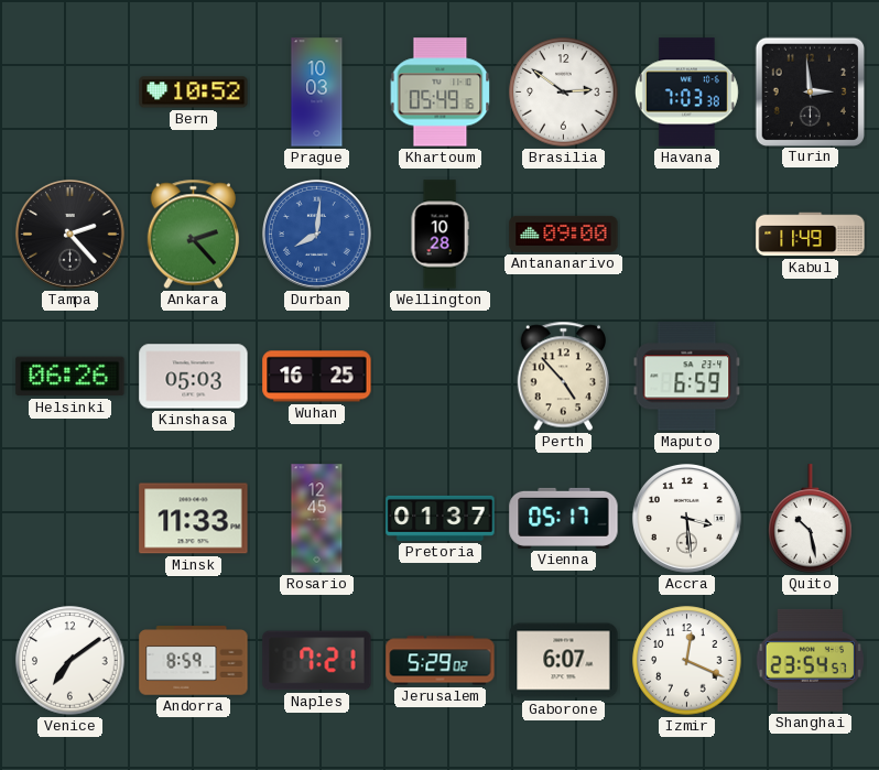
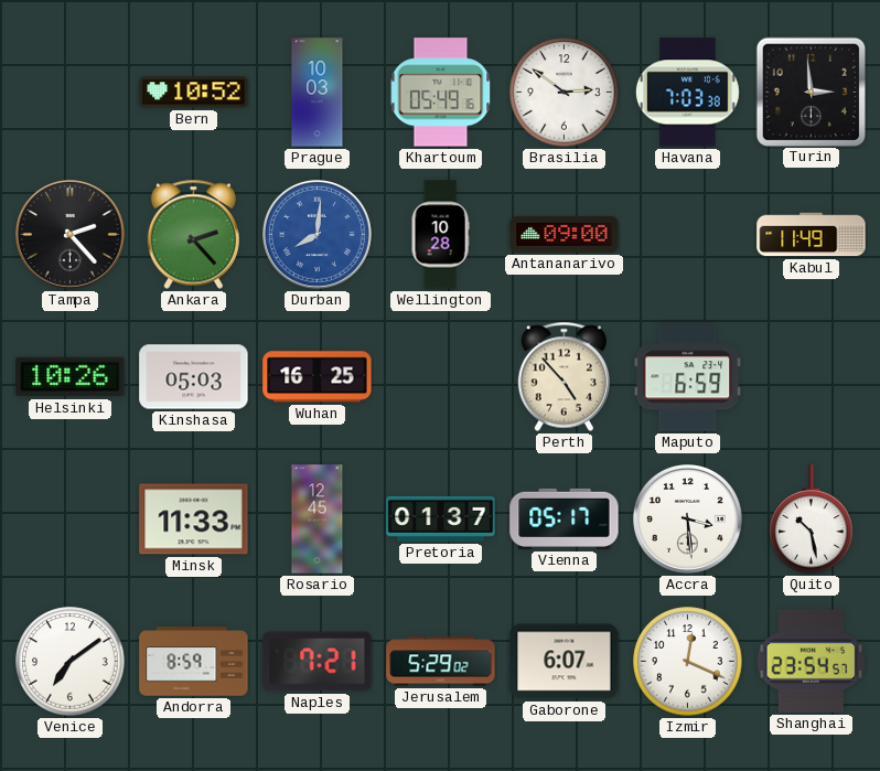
Helsinki: 06:26 -> 10:26 (71, 377)
